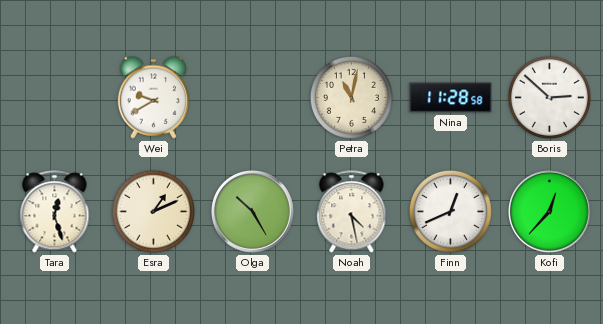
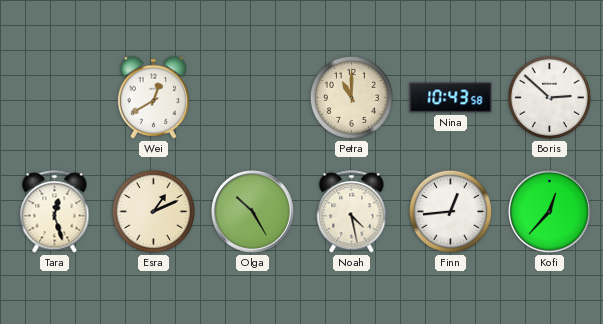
Wei: 9:40 -> 12:40 (153, 97)
Petra: 11:02 -> 11:00 (351, 97)
Nina: 11:28 -> 10:43 (451, 98)
Finn: 12:41 -> 12:44 (450, 211)
